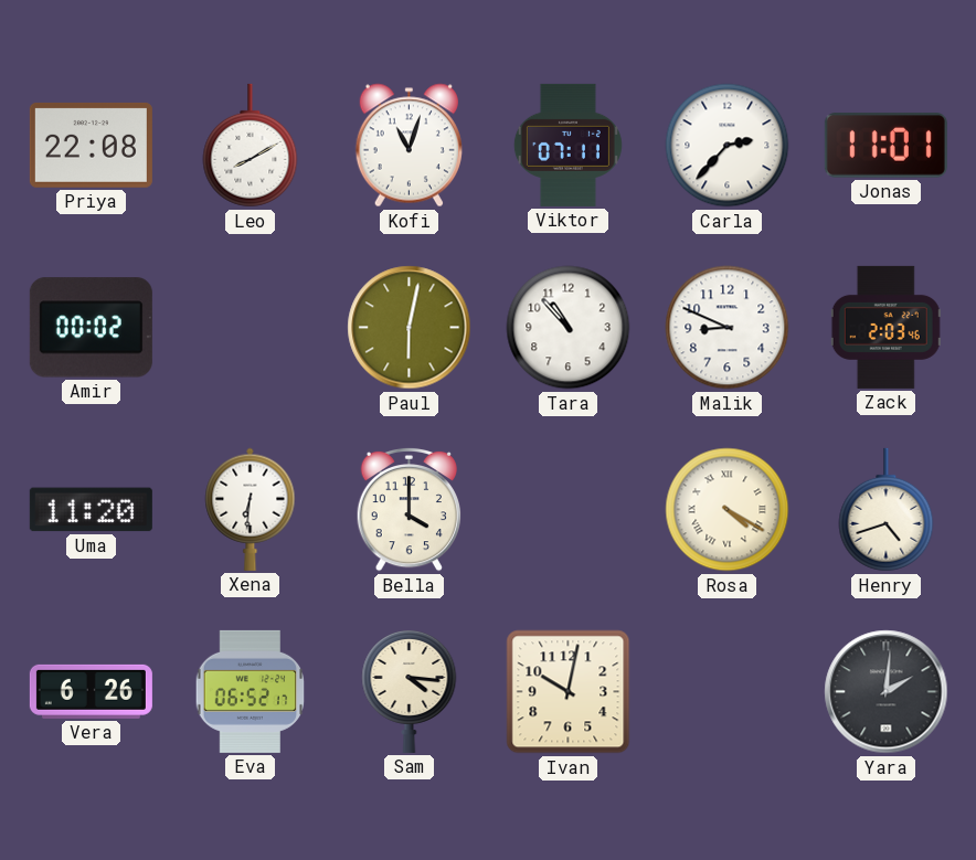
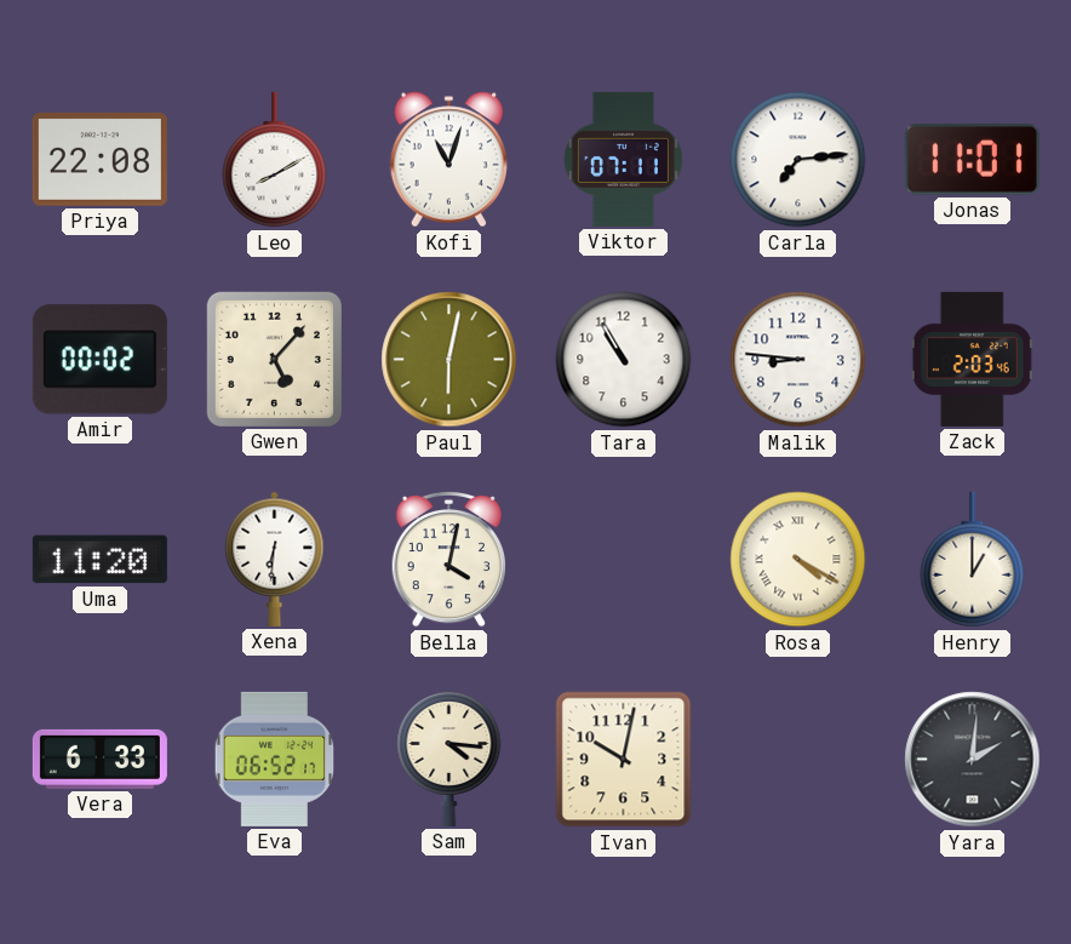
Carla: 2:37 -> 7:14 (798, 160)
Gwen: none -> 5:07 (274, 359)
Tara: 10:53 -> 10:55 (624, 360)
Malik: 8:49 -> 8:46 (798, 360)
Bella: 4:00 -> 4:02 (448, 559)
Henry: 4:42 -> 1:00 (973, 560)
Vera: 6:26 -> 6:33 (99, 759)
